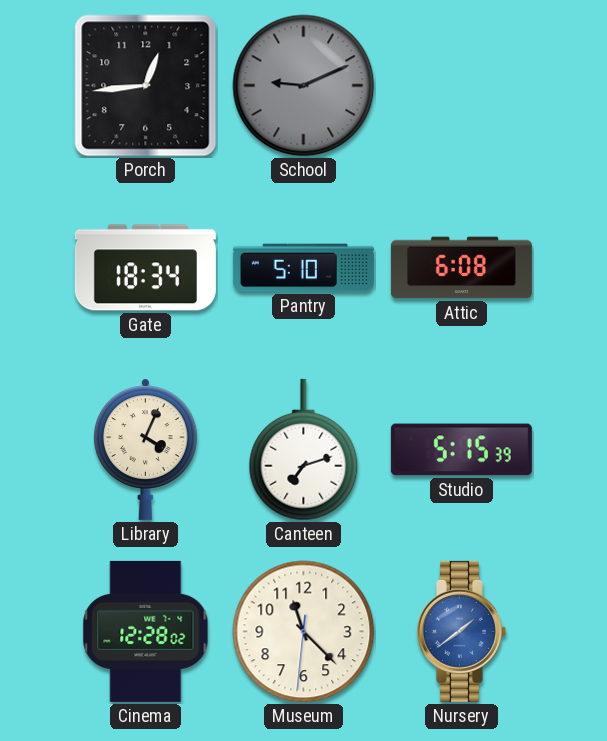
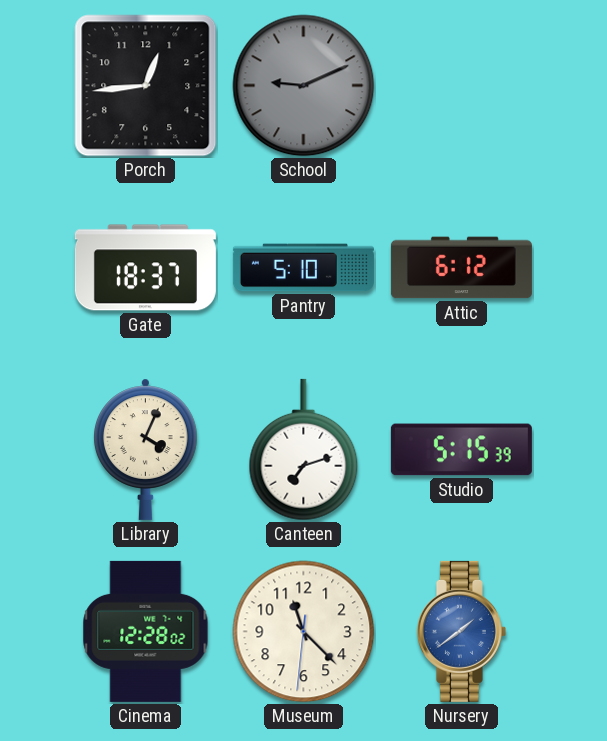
Gate: 18:34 -> 18:37 (145, 268)
Attic: 6:08 -> 6:12 (461, 268)
